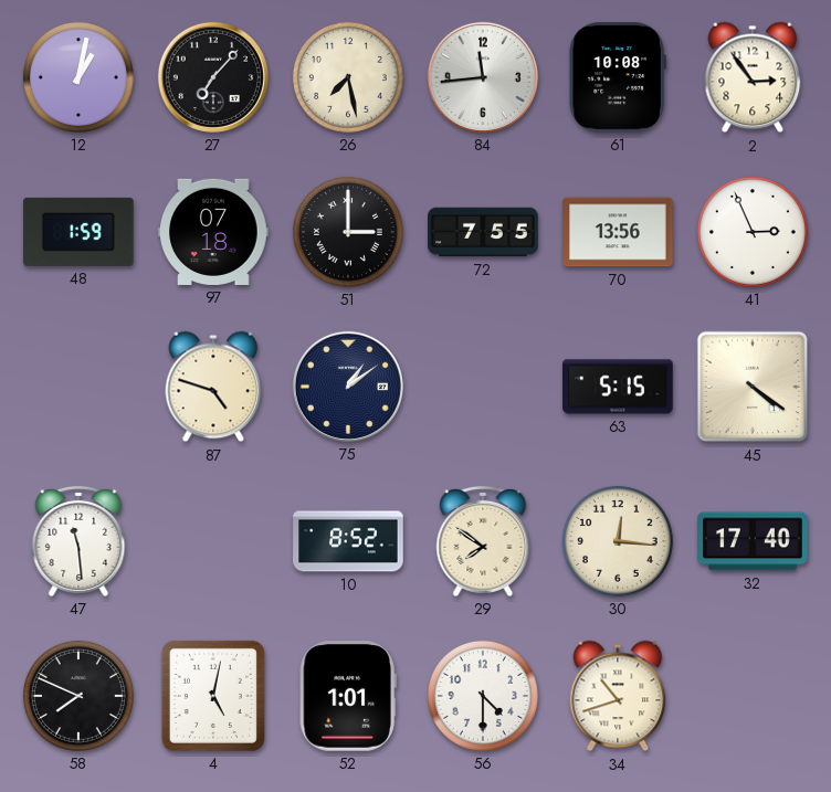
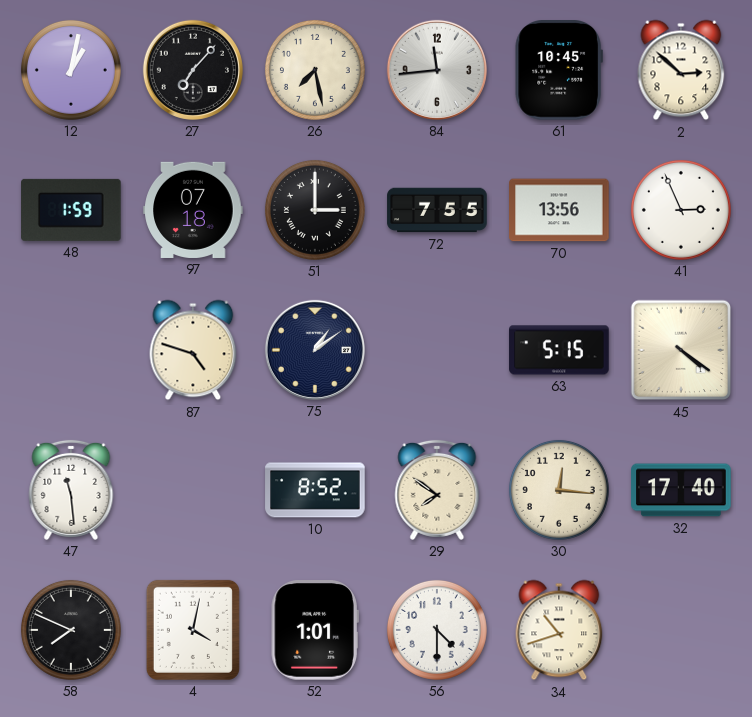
61: 10:08 -> 10:45 (559, 70)
2: 2:54 -> 2:52 (681, 70)
4: 5:02 -> 4:02 (193, 630)
